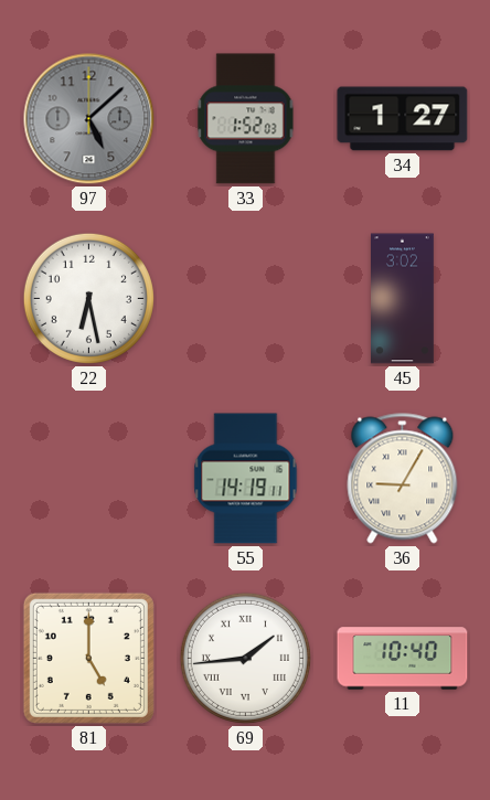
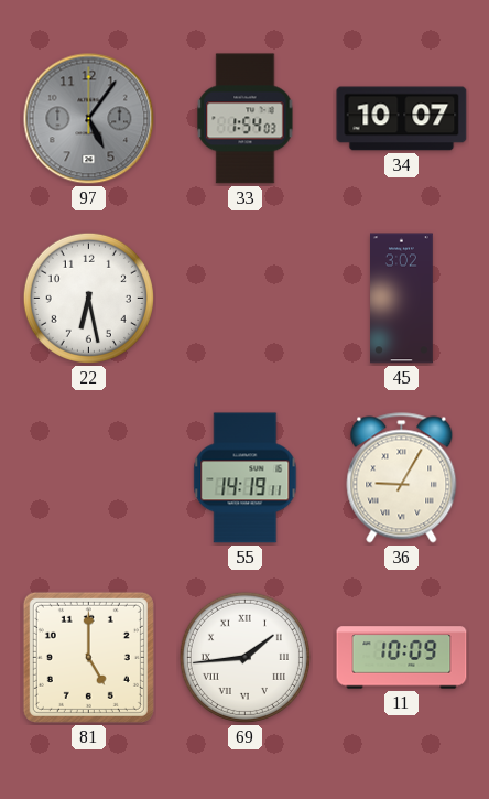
97: 5:08 -> 5:06 (89, 119)
33: 1:52 -> 1:54 (246, 119)
34: 1:27 -> 10:07 (402, 119)
11: 10:40 -> 10:09 (402, 658)
